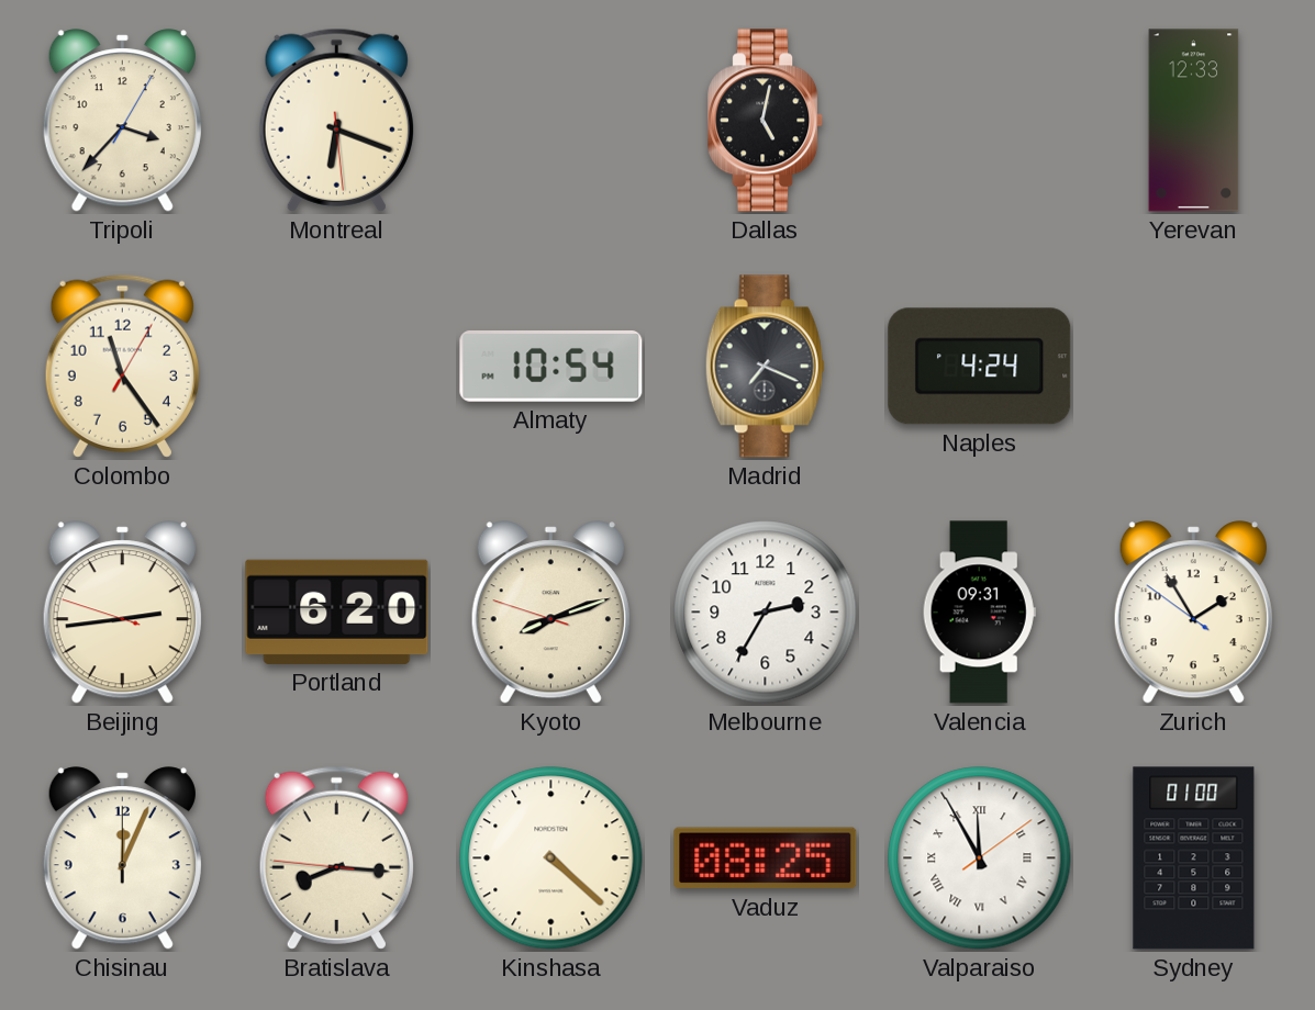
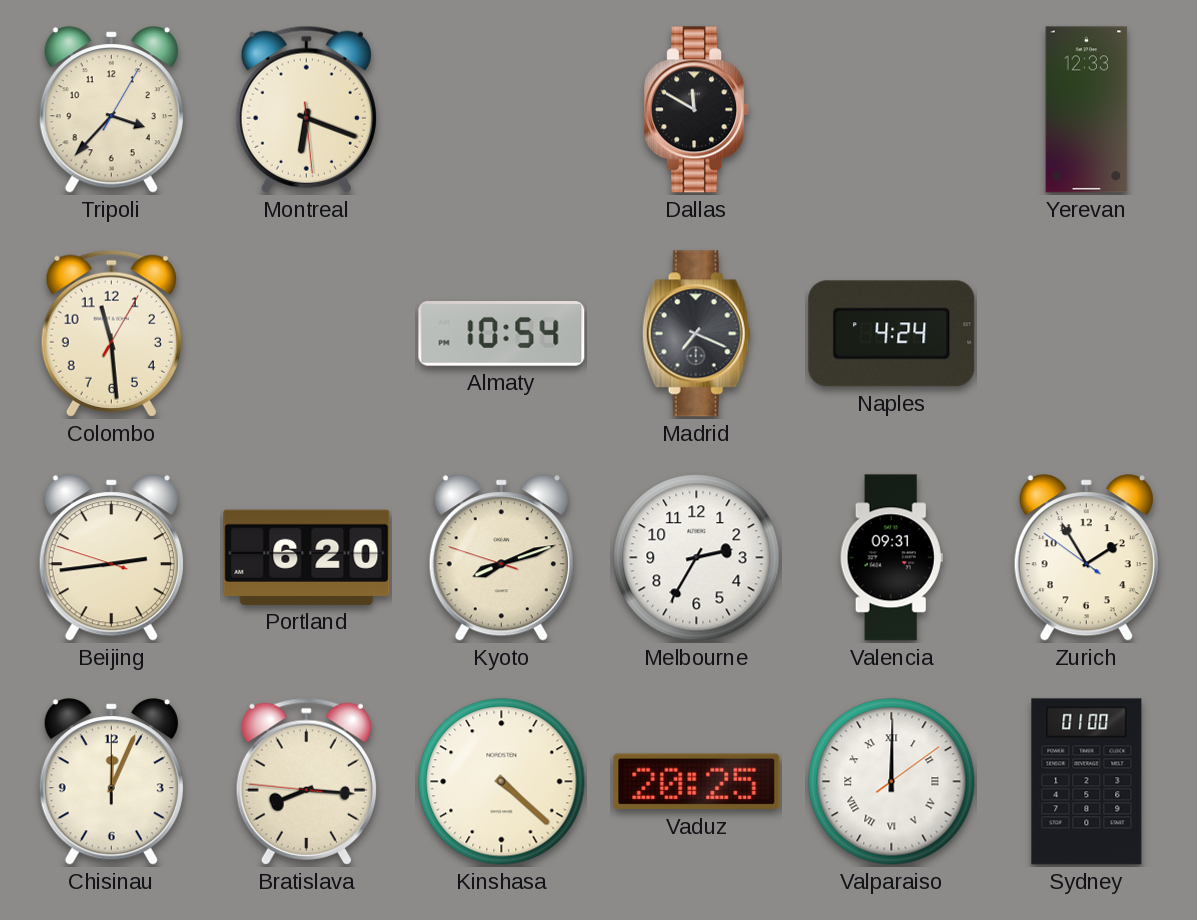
Dallas: 5:02 -> 11:50 (697, 110)
Colombo: 11:24 -> 11:29 (111, 333)
Vaduz: 08:25 -> 20:25 (697, 782)
Valparaiso: 11:55 -> 12:00 (892, 782)
